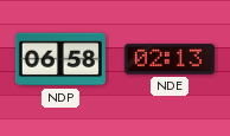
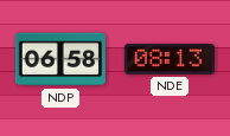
NDE: 02:13 -> 08:13 (170, 59)
